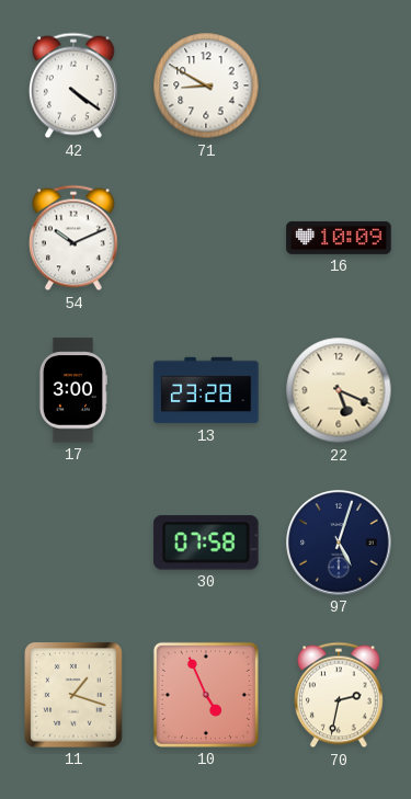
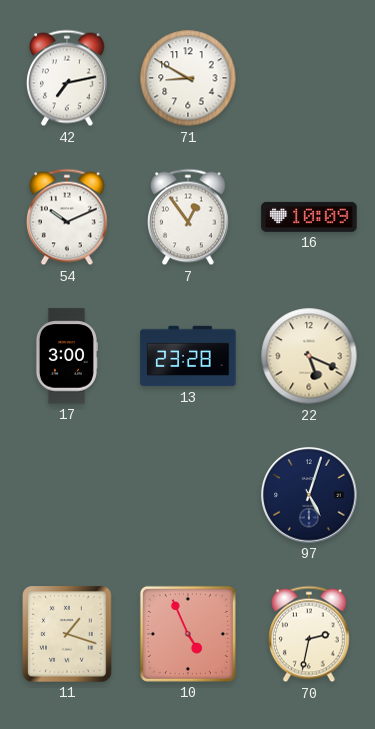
42: 4:21 -> 7:13 (68, 78)
7: none -> 12:54 (189, 217)
30: 07:58 -> none (206, 543)
